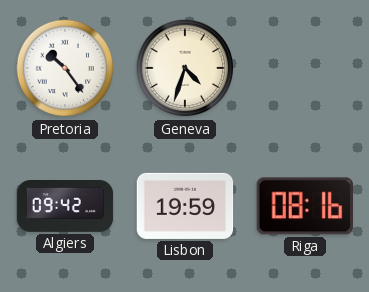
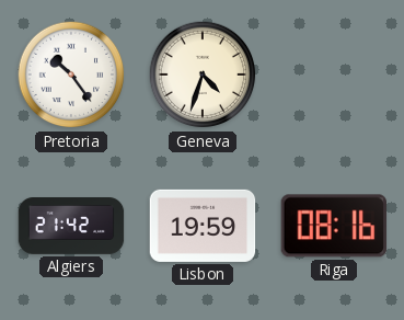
Algiers: 09:42 -> 21:42 (71, 227)
